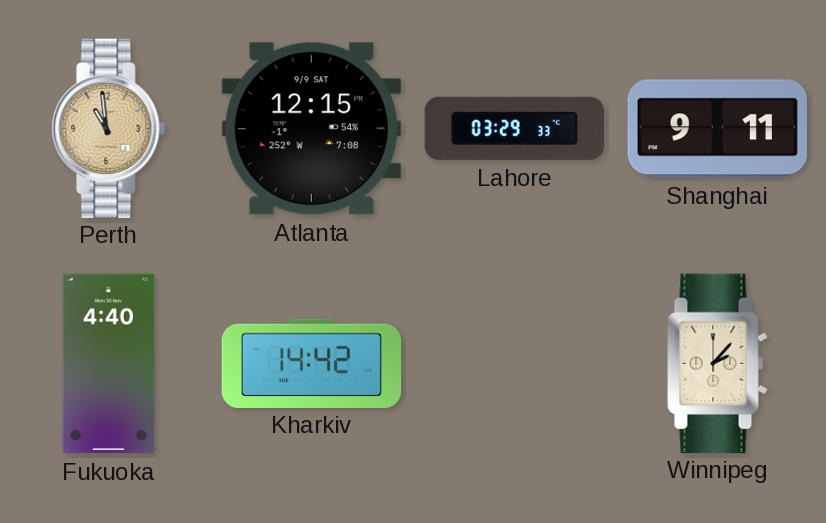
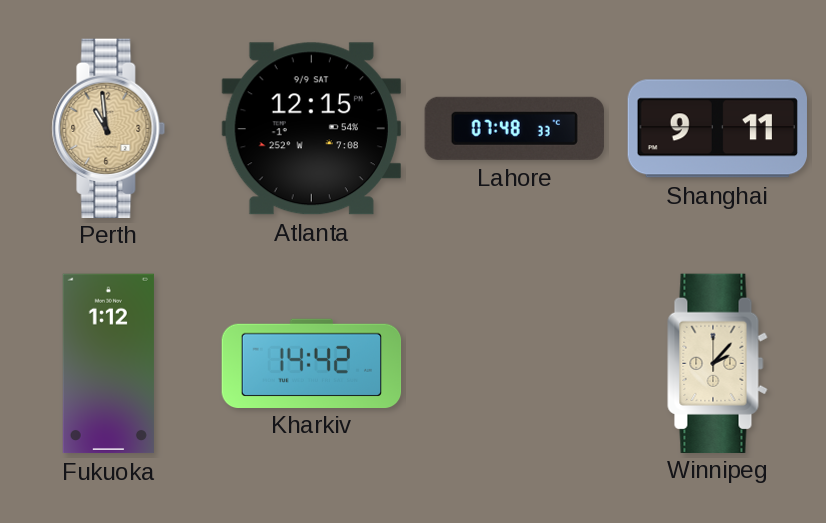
Lahore: 03:29 -> 07:48 (514, 128)
Fukuoka: 4:40 -> 1:12 (108, 364)
